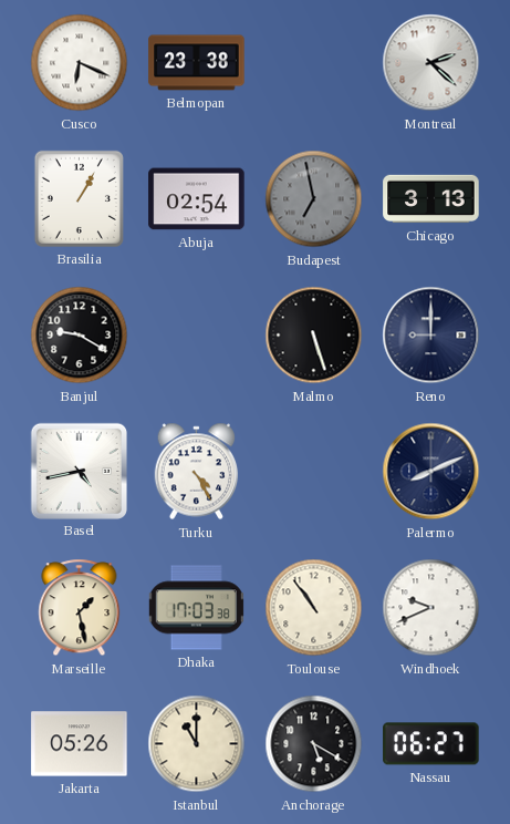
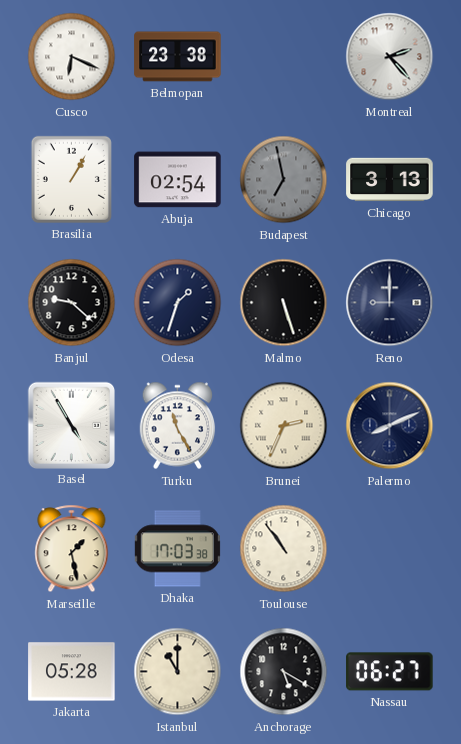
Montreal: 2:22 -> 2:23 (390, 57)
Banjul: 9:20 -> 9:22 (72, 303)
Odesa: none -> 1:33 (178, 303)
Basel: 4:43 -> 4:55 (71, 425)
Turku: 4:25 -> 11:25 (178, 426)
Brunei: none -> 2:34 (284, 426)
Windhoek: 9:41 -> none (431, 608)
Jakarta: 05:26 -> 05:28 (72, 672)
